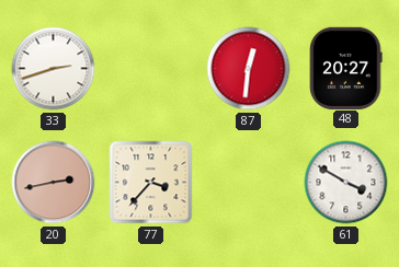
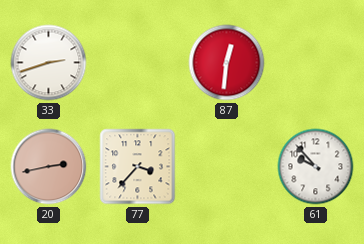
48: 20:27 -> none (345, 68)
61: 3:50 -> 9:53 (316, 167)
